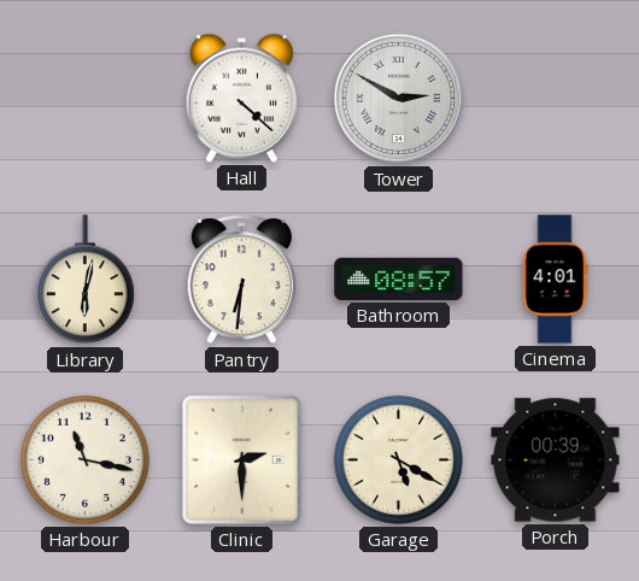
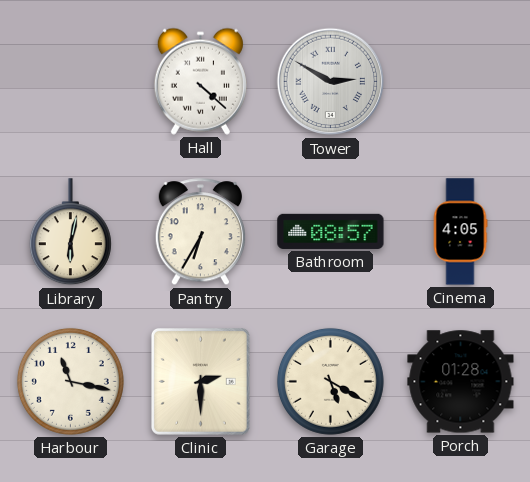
Pantry: 6:31 -> 6:35 (200, 232)
Cinema: 4:01 -> 4:05 (460, 232)
Porch: 00:39 -> 01:28 (461, 382)
